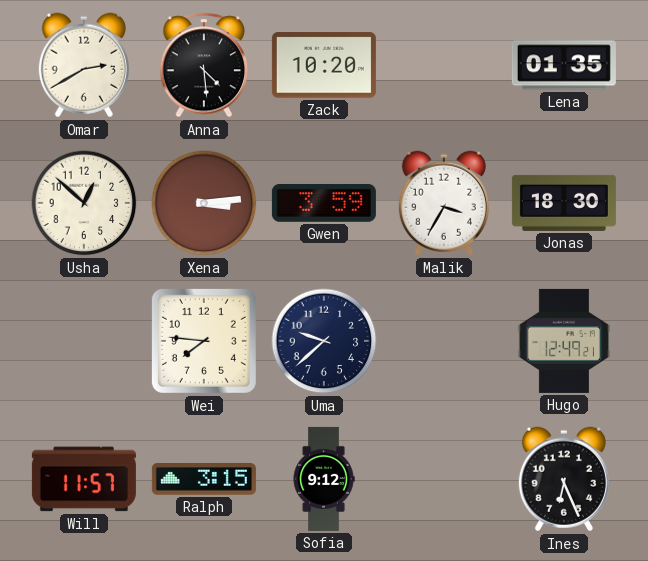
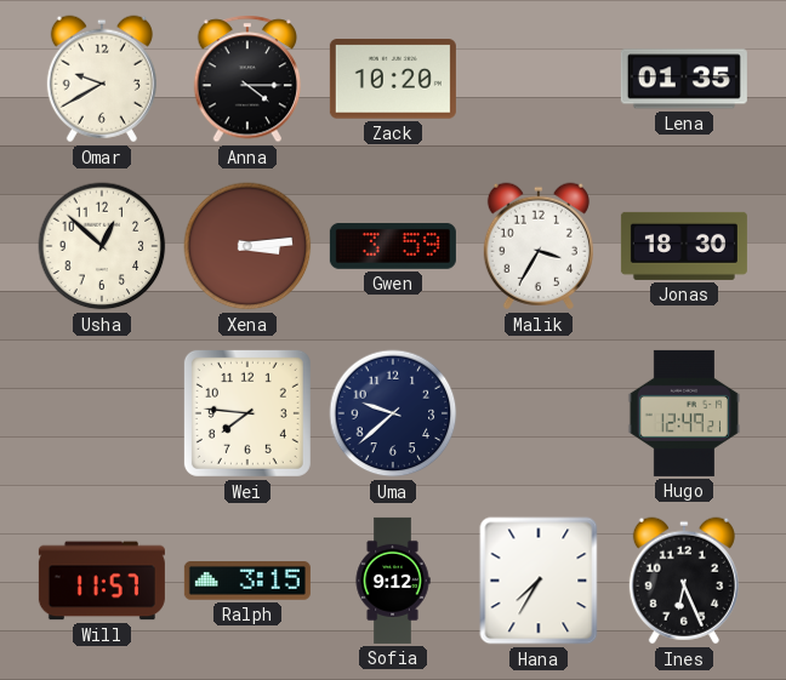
Omar: 2:40 -> 9:40 (102, 79)
Anna: 4:29 -> 4:15 (247, 79)
Hana: none -> 7:35 (539, 581)
